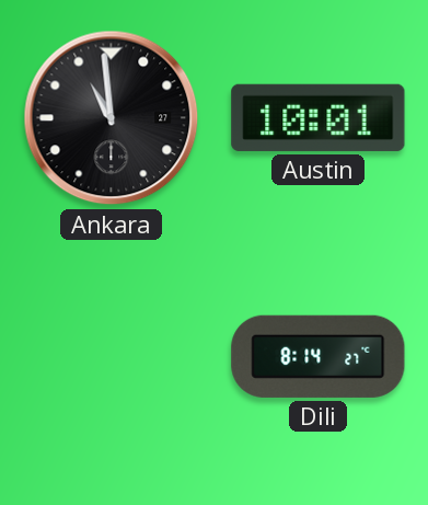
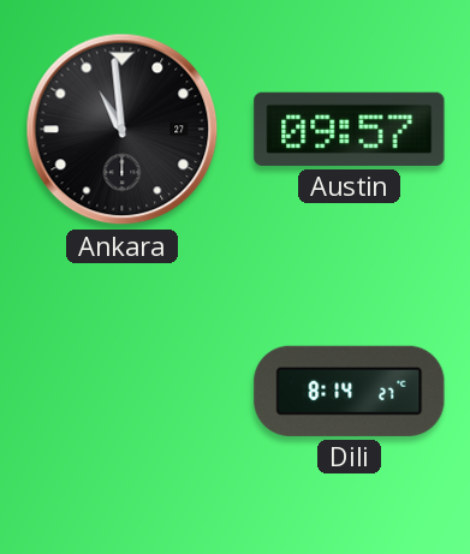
Austin: 10:01 -> 09:57 (350, 129)
